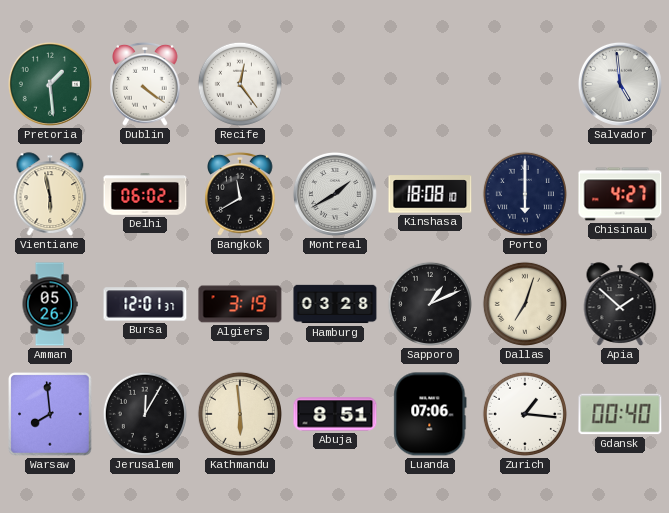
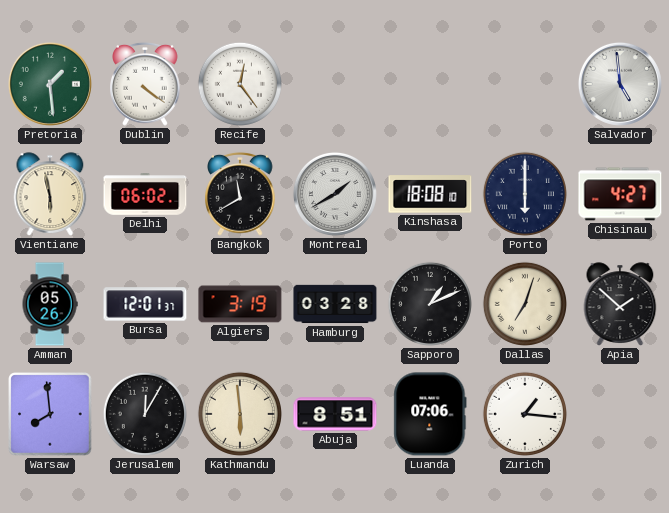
Gdansk: 00:40 -> none (620, 414)
